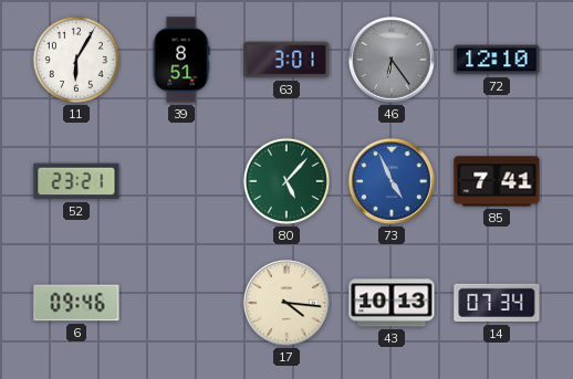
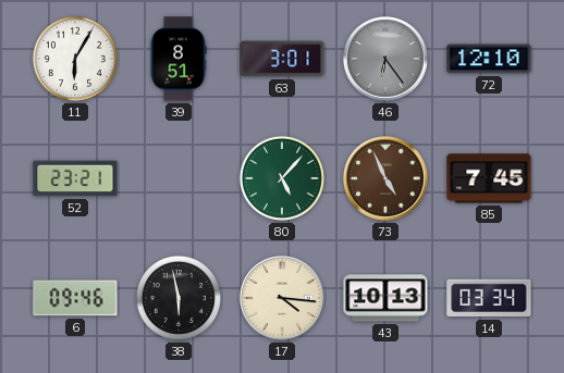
73 dial: blue -> brown (387, 179)
85: 7:41 -> 7:45 (489, 178)
38: none -> 5:58 (179, 298)
14: 07:34 -> 03:34 (489, 298)
